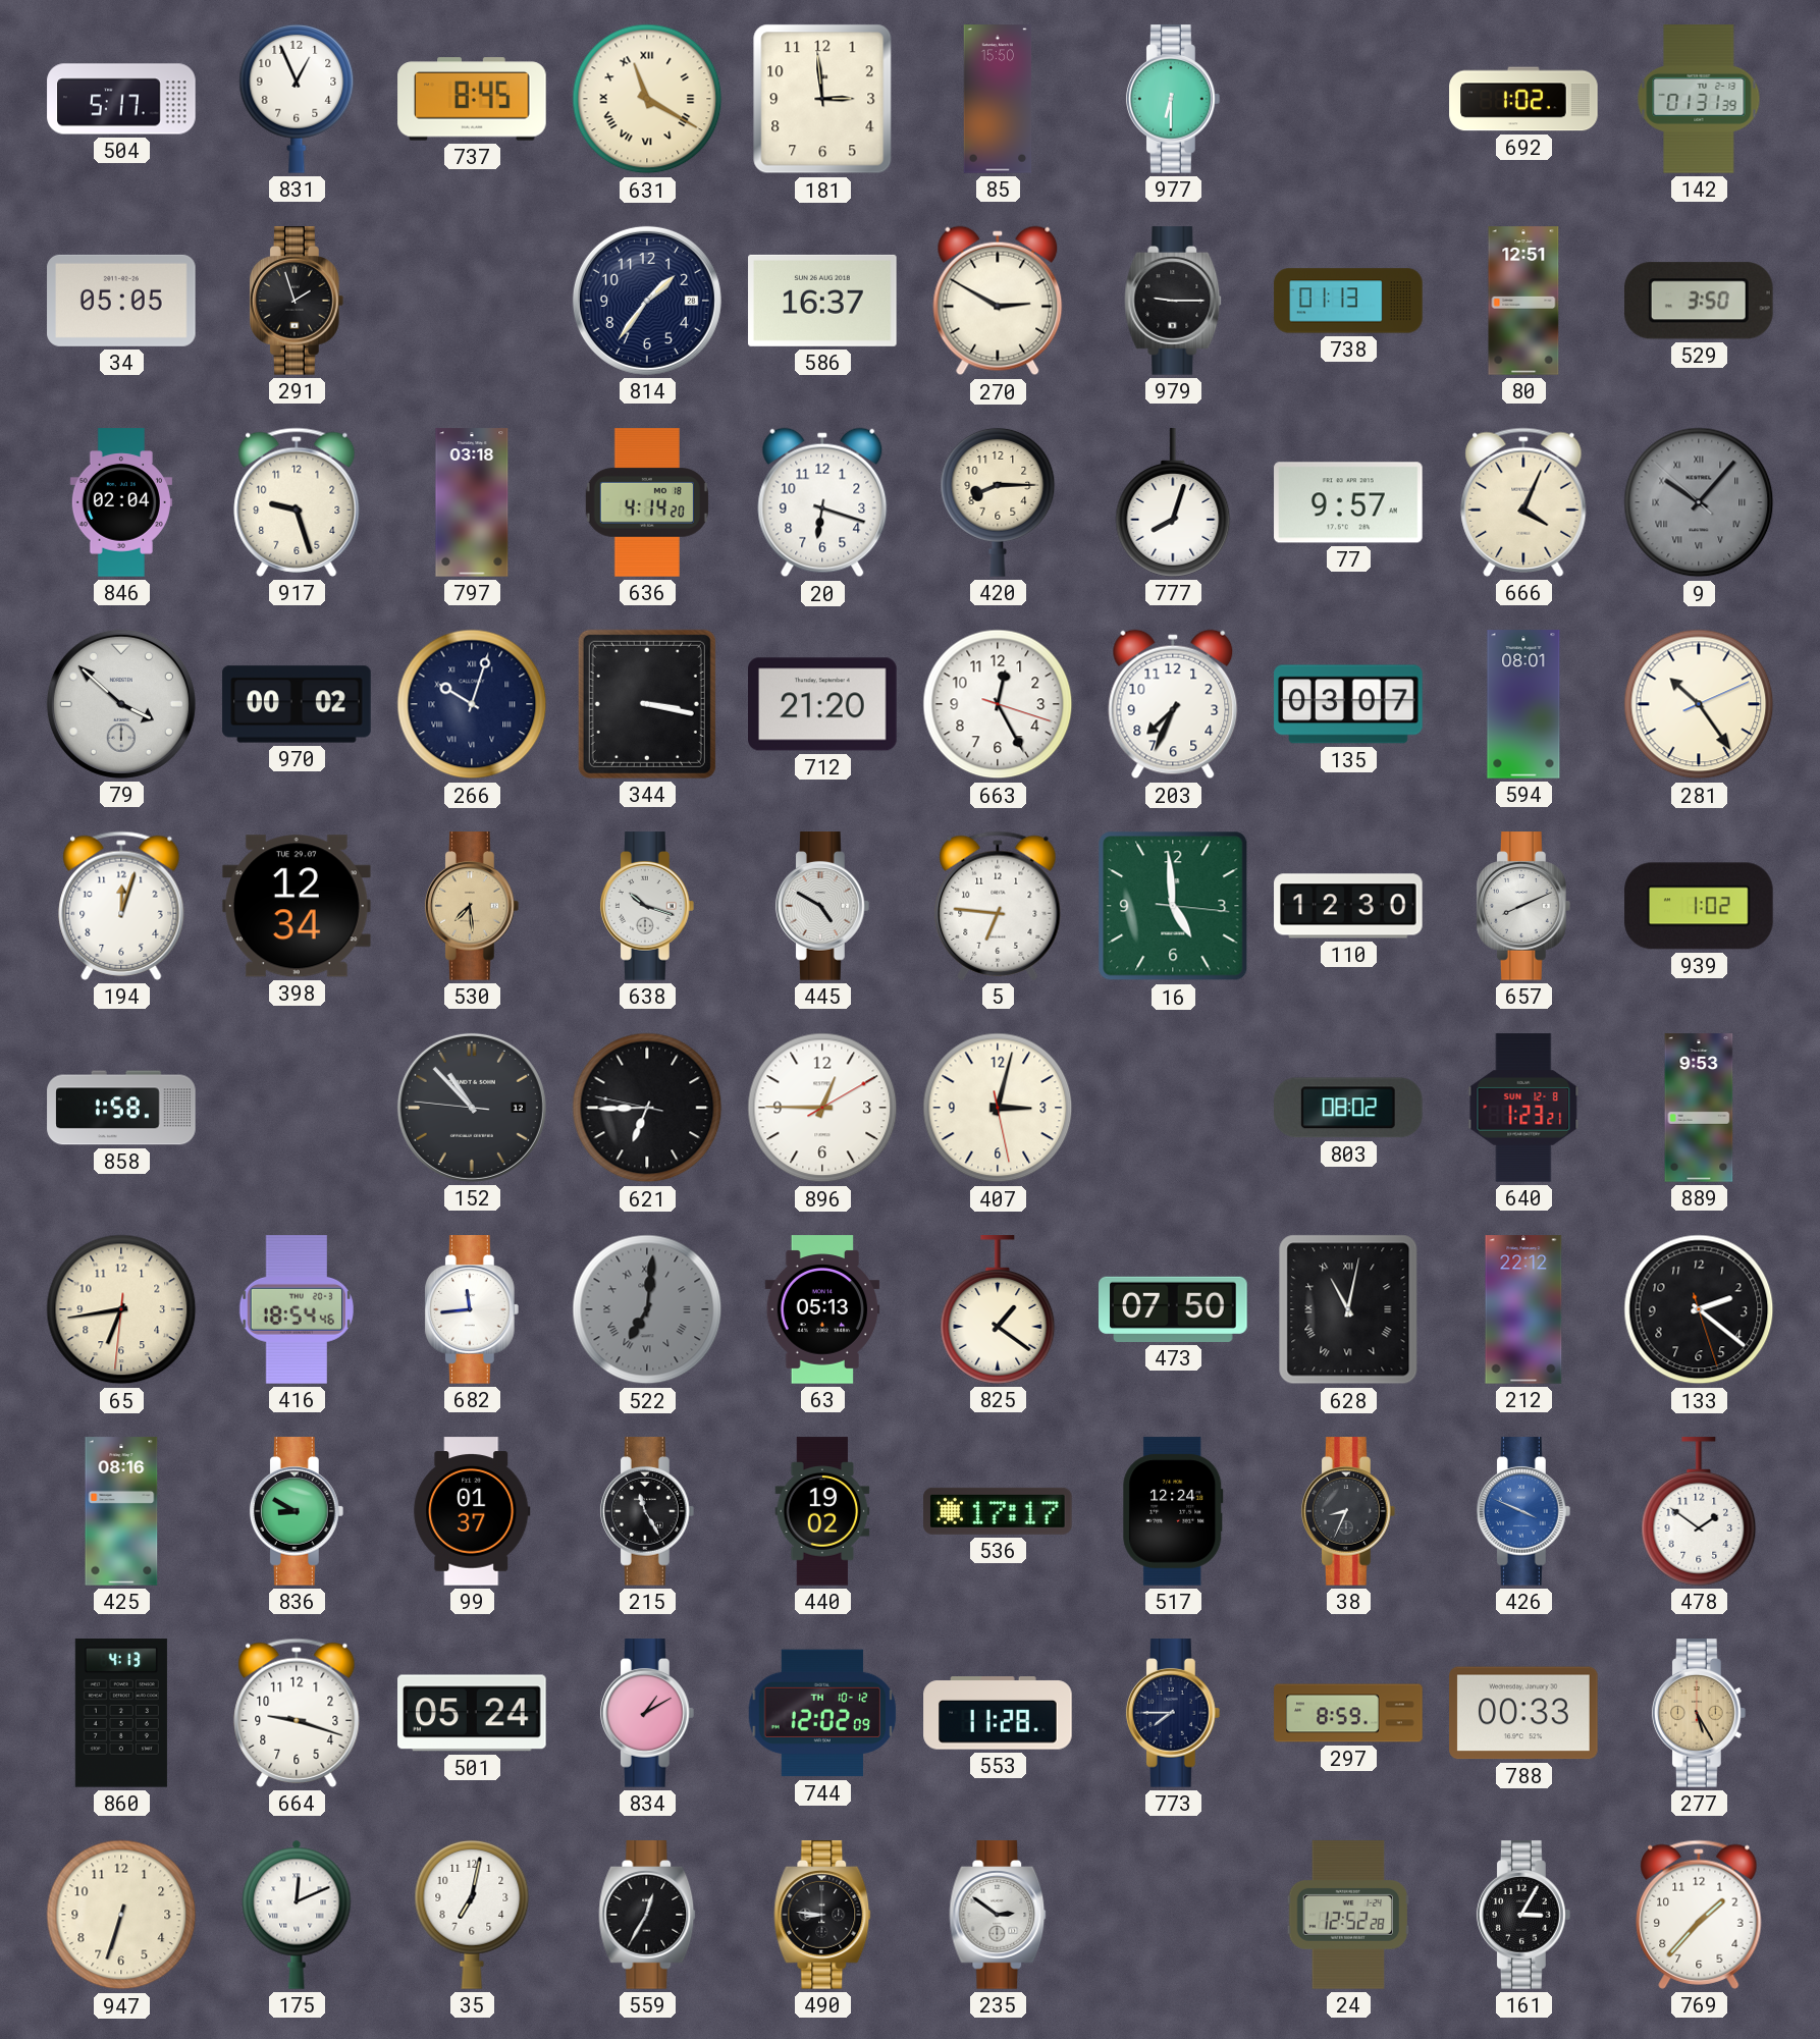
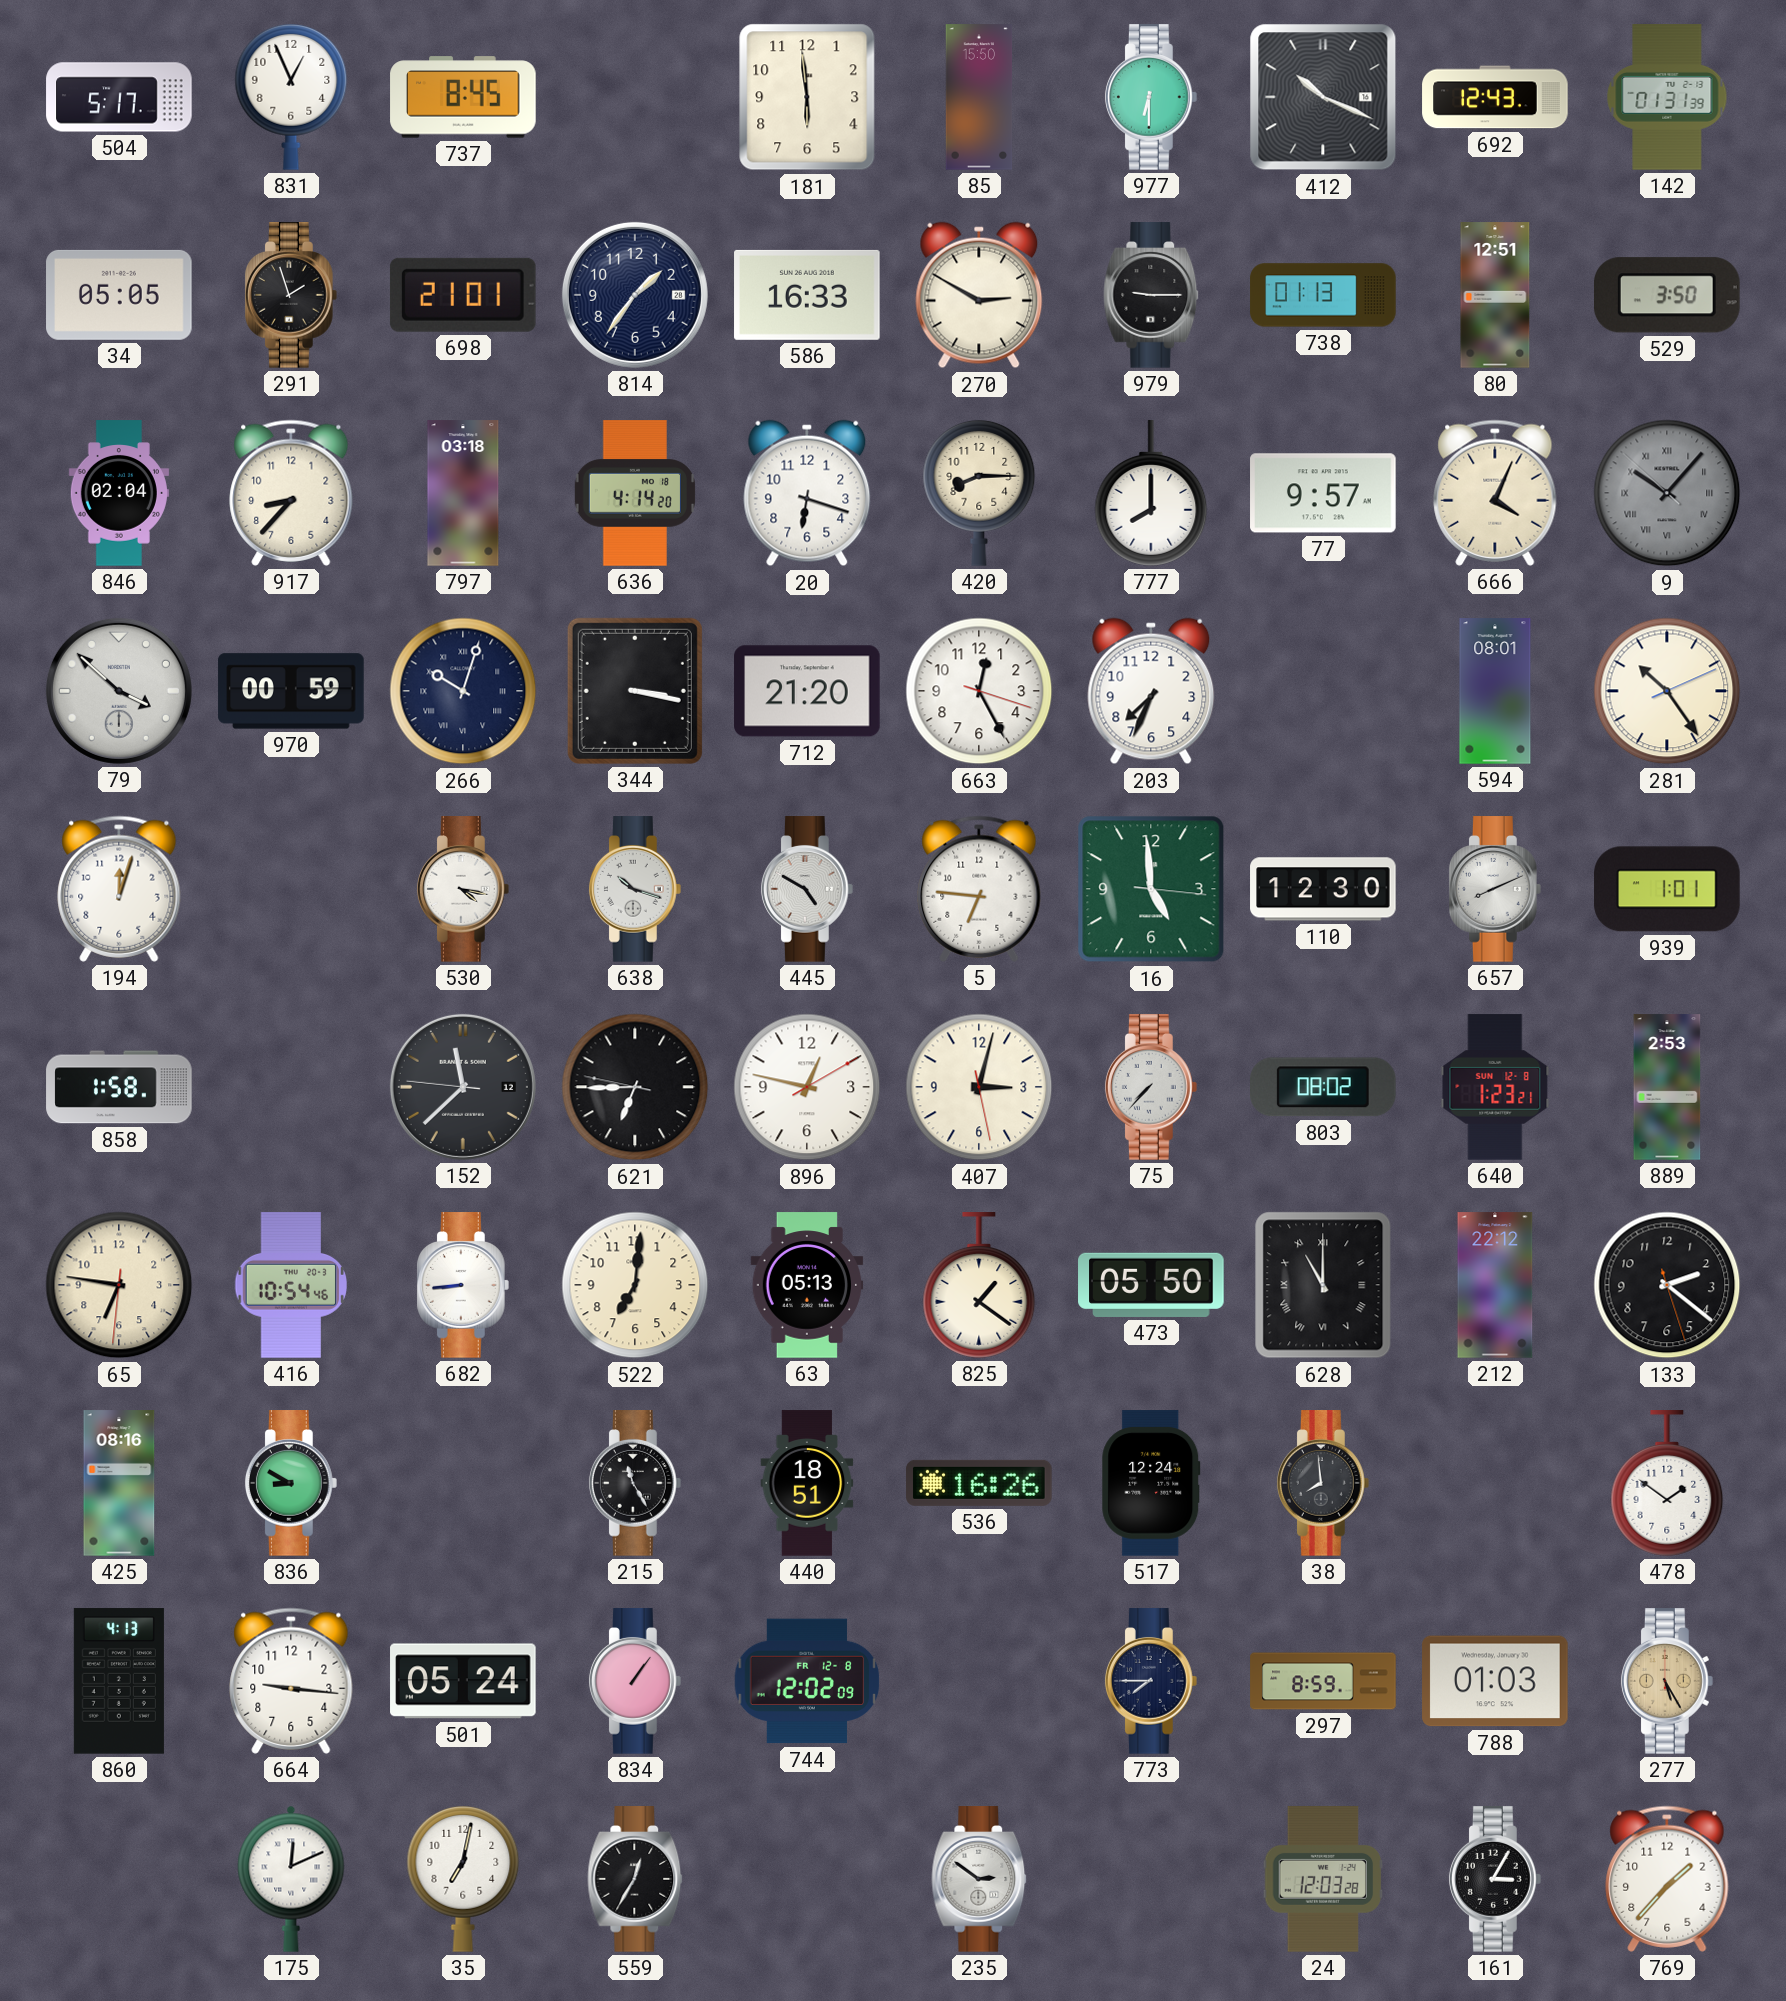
631: 11:20 -> none (647, 99)
181: 2:59 -> 5:59 (807, 97)
412: none -> 10:19 (1323, 97)
692: 1:02 -> 12:43 (1495, 97)
698: none -> 21:01 (463, 295)
586: 16:37 -> 16:33 (807, 295)
917: 9:27 -> 8:37 (291, 493)
777: 8:03 -> 8:00 (1151, 493)
970: 00:02 -> 00:59 (291, 691)
135: 03:07 -> none (1348, 704)
398: 12:34 -> none (298, 906)
530: 7:29 -> 4:17 (463, 889)
530 dial: champagne -> white (463, 889)
939: 1:02 -> 1:01 (1667, 889)
152: 10:52 -> 11:37 (463, 1087)
896: 12:45 -> 12:47 (807, 1087)
75: none -> 7:37 (1151, 1087)
889: 9:53 -> 2:53 (1667, 1087)
65: 6:43 -> 6:46 (119, 1285)
416: 18:54 -> 10:54 (290, 1285)
682: 11:44 -> 8:44 (463, 1285)
522 dial: grey -> cream (635, 1285)
522 numerals: Roman -> Arabic (635, 1285)
473: 07:50 -> 05:50 (1151, 1285)
628: 11:02 -> 11:00 (1323, 1285)
99: 01:37 -> none (472, 1511)
440: 19:02 -> 18:51 (807, 1483)
536: 17:17 -> 16:26 (979, 1483)
38: 8:34 -> 7:59 (1323, 1483)
426: 3:49 -> none (1523, 1511)
664: 9:18 -> 9:16 (291, 1681)
834: 1:10 -> 1:06 (635, 1681)
744 date: TH 10-12 -> FR 12-8 (807, 1681)
553: 11:28 -> none (998, 1713)
788: 00:33 -> 01:03 (1495, 1681)
947: 6:33 -> none (121, 1915)
490: 8:46 -> none (822, 1915)
24: 12:52 -> 12:03 (1323, 1879)
